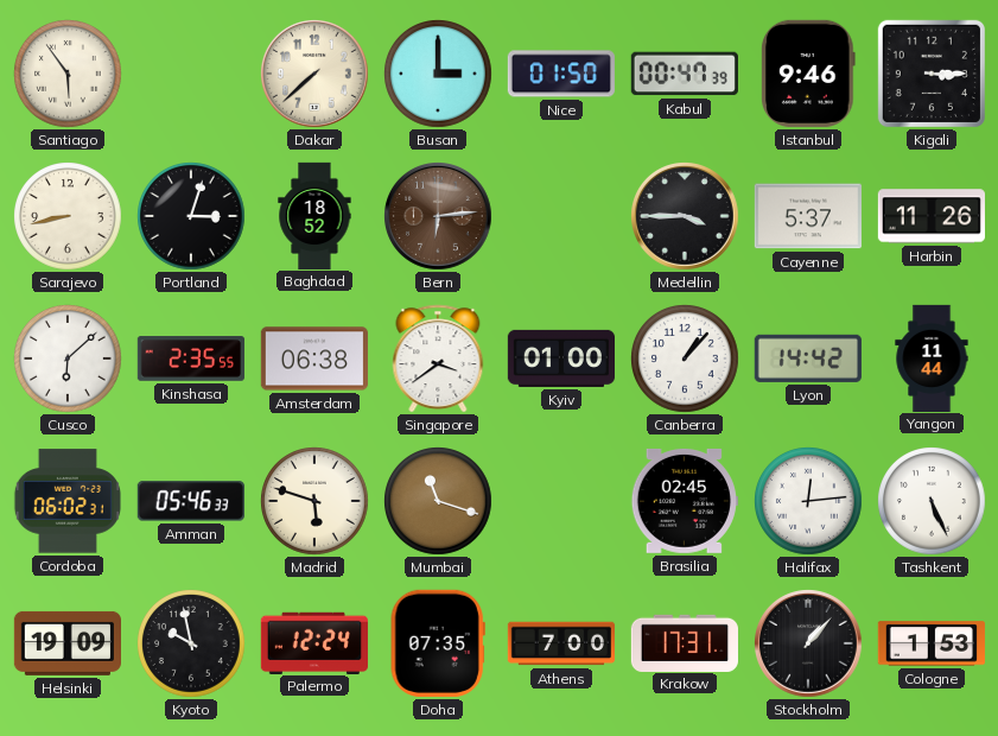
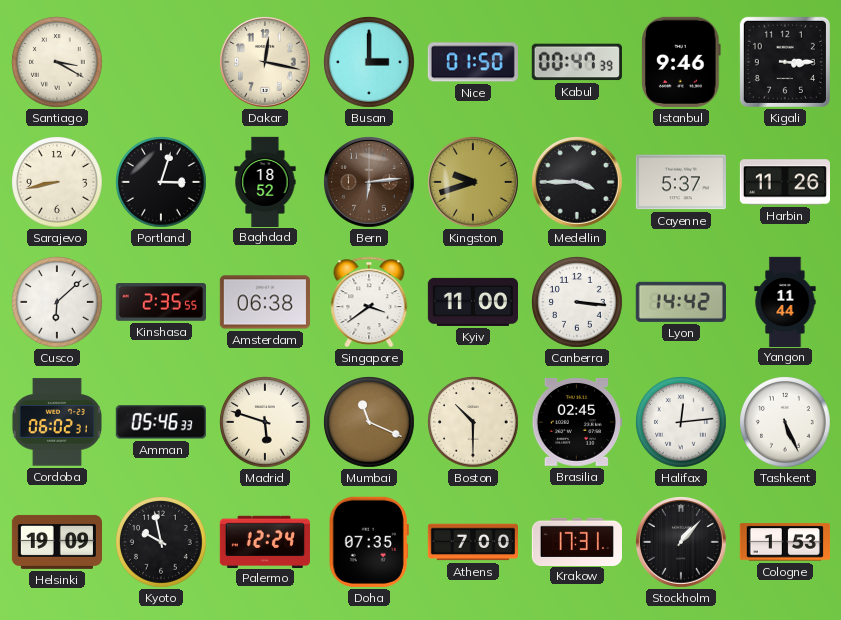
Santiago: 5:54 -> 3:20 (57, 62)
Dakar: 7:38 -> 12:17 (266, 63)
Kingston: none -> 9:42 (474, 183)
Kyiv: 01:00 -> 11:00 (472, 302)
Canberra: 1:07 -> 3:16 (577, 302)
Mumbai: 11:18 -> 11:19 (369, 422)
Boston: none -> 10:30 (473, 422)
